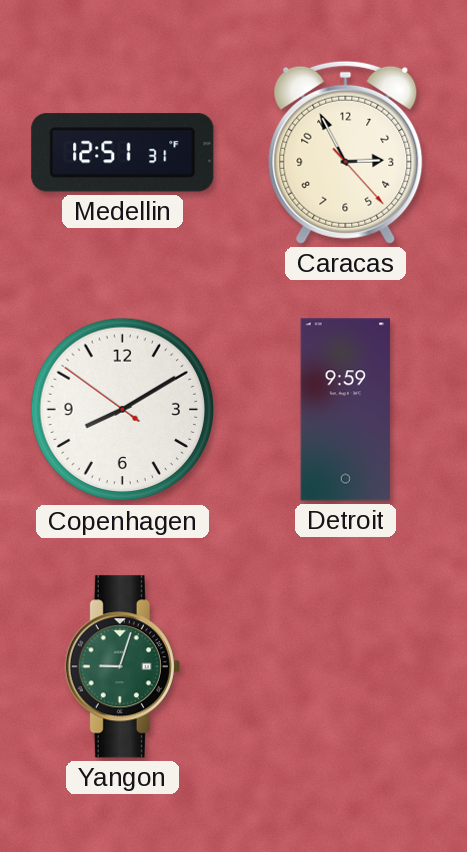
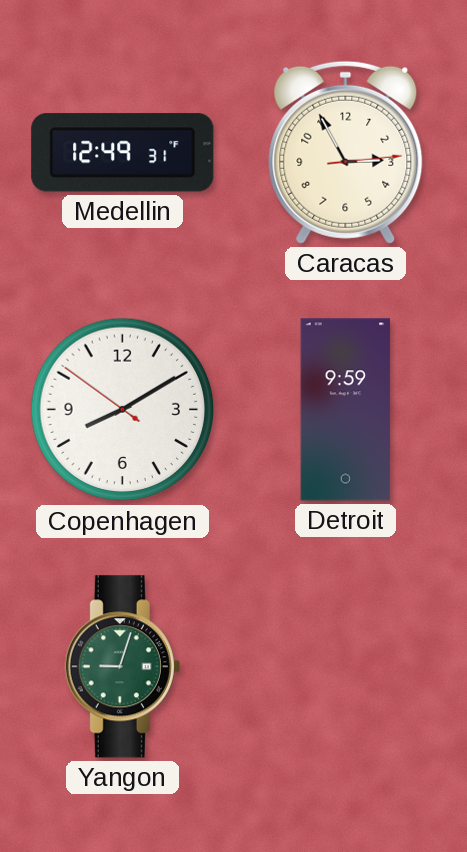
Medellin: 12:51 -> 12:49 (123, 153)
Caracas: 2:55:23 -> 2:55:14 (346, 152)
